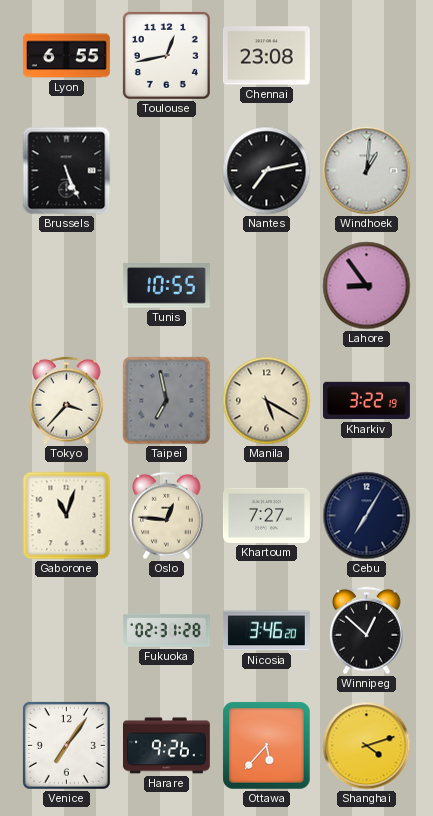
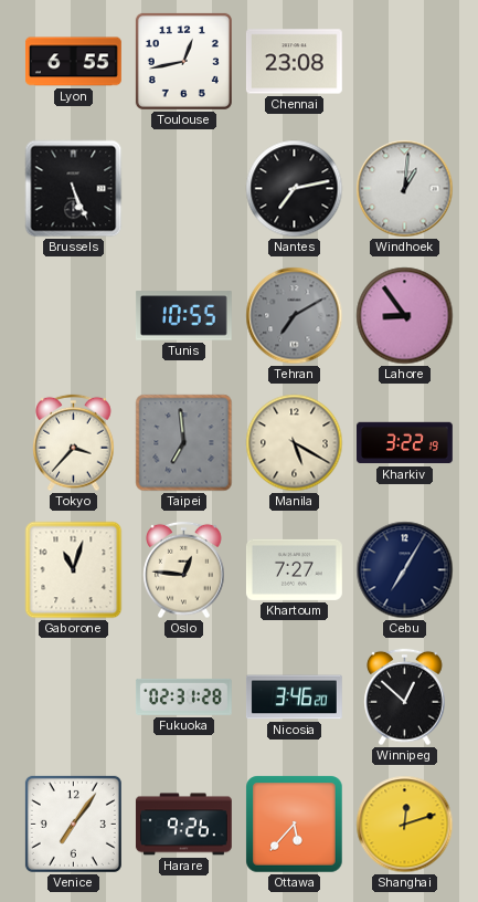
Tehran: none -> 7:10 (295, 316)
Taipei: 6:58 -> 6:59 (184, 443)
Shanghai: 4:12 -> 12:12 (405, 825)
